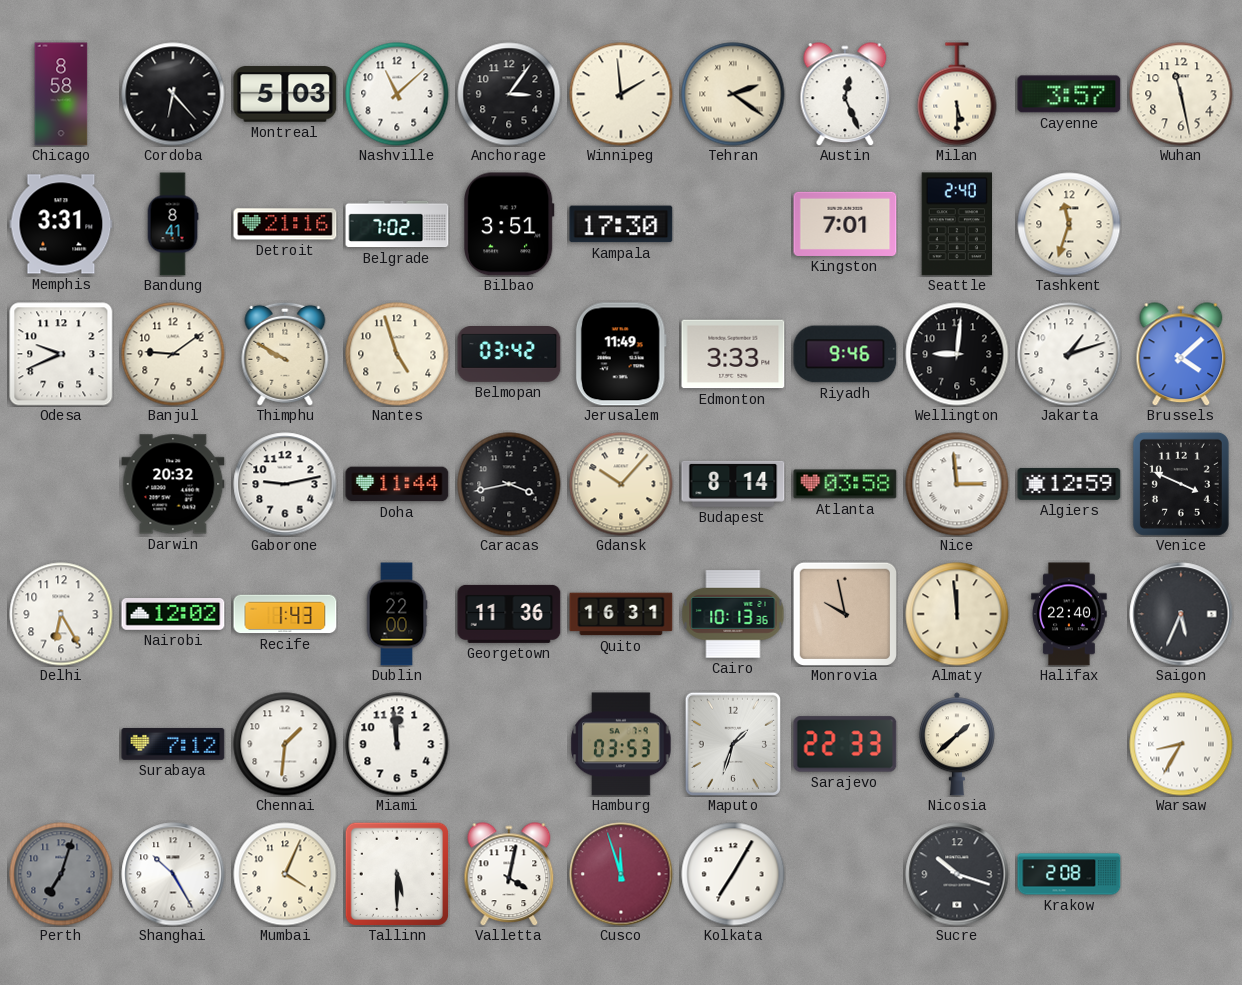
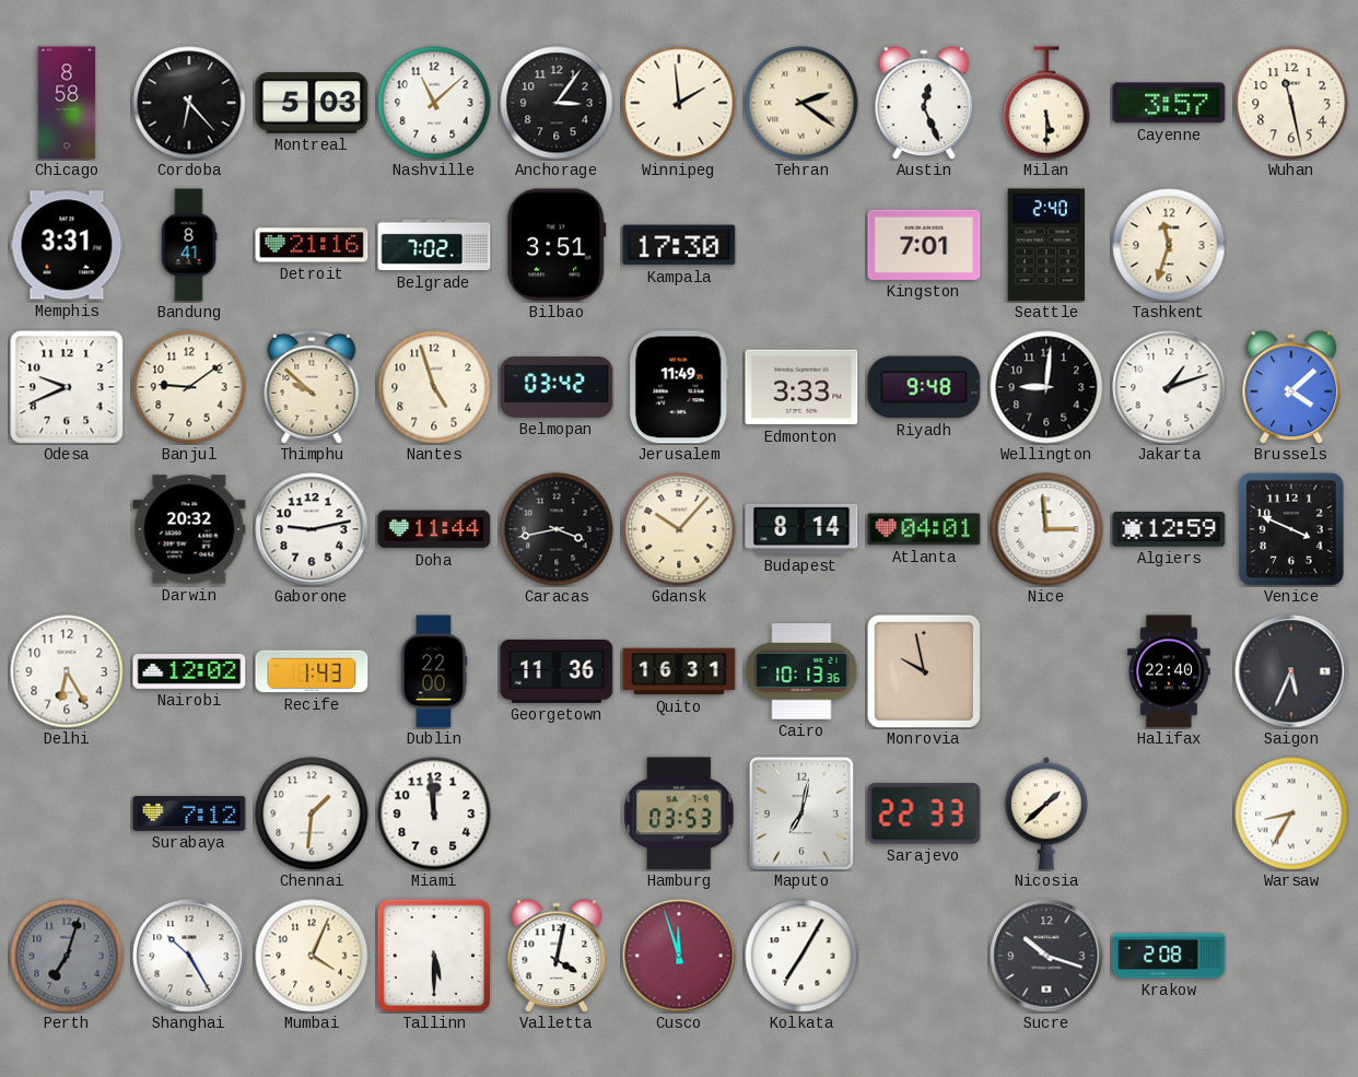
Thimphu: 9:50 -> 9:52 (312, 387)
Riyadh: 9:46 -> 9:48 (924, 387)
Atlanta: 03:58 -> 04:01 (924, 529)
Almaty: 11:59 -> none (957, 614)
Maputo: 1:33 -> 7:02 (801, 813)
